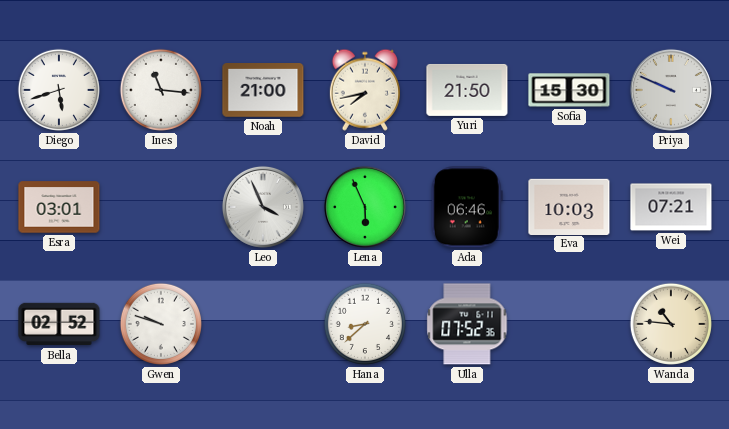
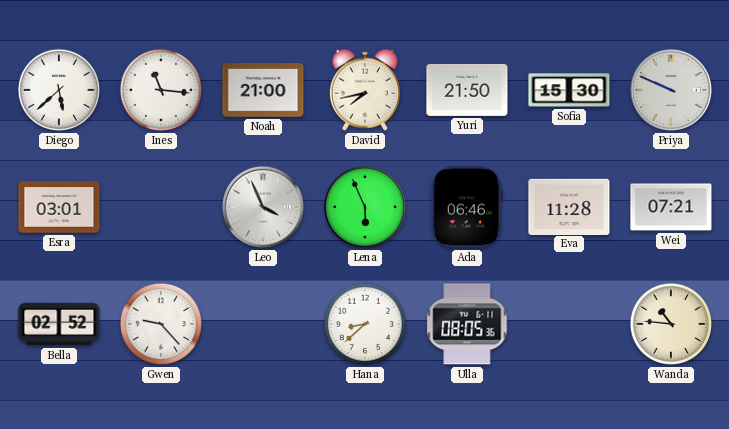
Diego: 5:42 -> 5:38 (59, 90)
Eva: 10:03 -> 11:28 (569, 206)
Gwen: 9:48 -> 9:23 (161, 324)
Ulla: 07:52 -> 08:05 (467, 324)
